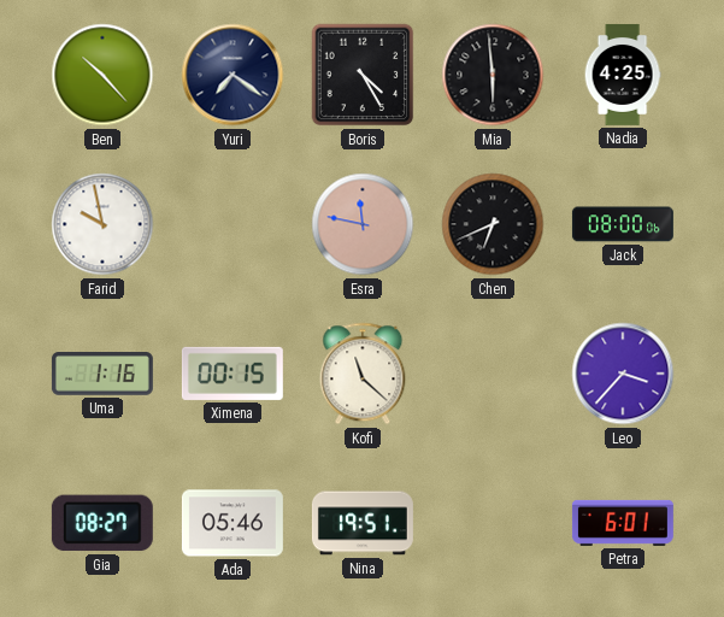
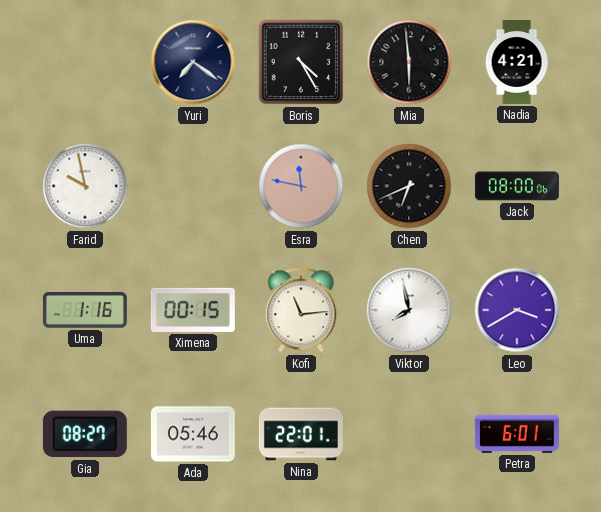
Ben: 10:23 -> none (102, 75)
Nadia: 4:25 -> 4:21 (517, 62)
Kofi: 11:22 -> 11:14 (301, 310)
Viktor: none -> 7:58 (409, 310)
Leo: 3:37 -> 3:40 (517, 310)
Nina: 19:51 -> 22:01 (301, 434)
